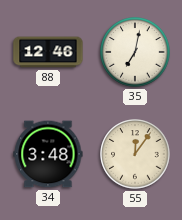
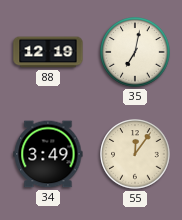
88: 12:46 -> 12:19 (48, 52)
34: 3:48 -> 3:49 (48, 154)
